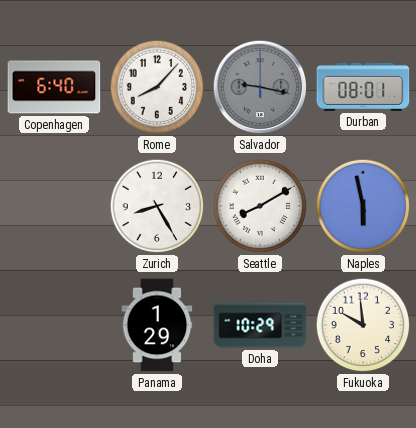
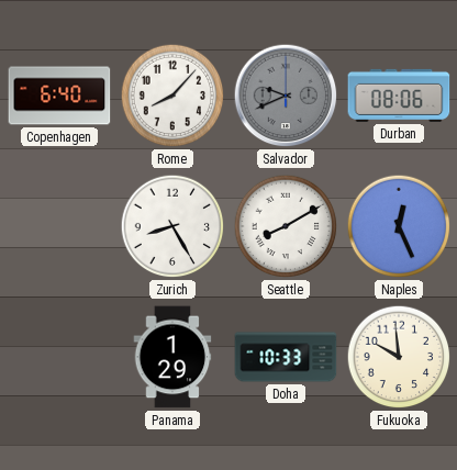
Salvador: 9:17 -> 9:41 (286, 96)
Durban: 08:01 -> 08:06 (399, 96)
Naples: 5:58 -> 12:26 (399, 226)
Doha: 10:29 -> 10:33 (286, 357)
